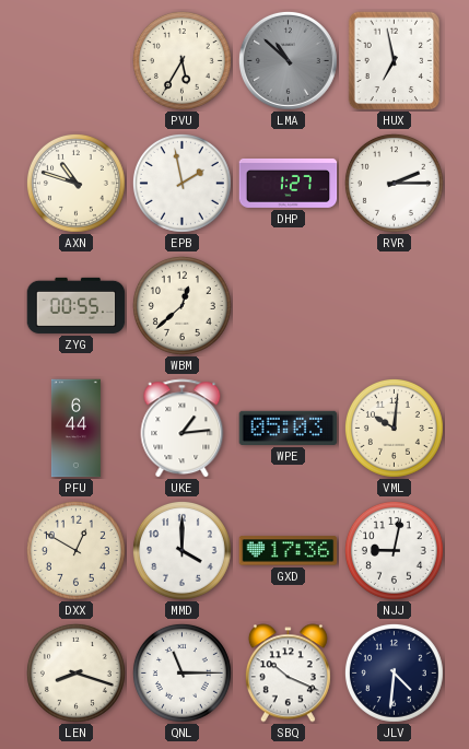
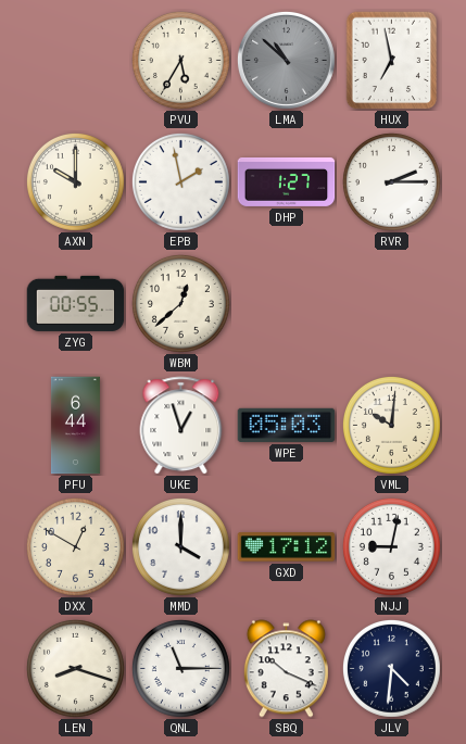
AXN: 10:48 -> 10:00 (75, 181)
UKE: 1:14 -> 12:57 (181, 426)
GXD: 17:36 -> 17:12 (287, 547)
